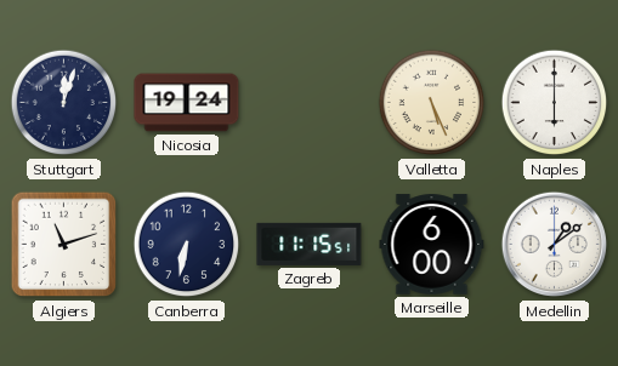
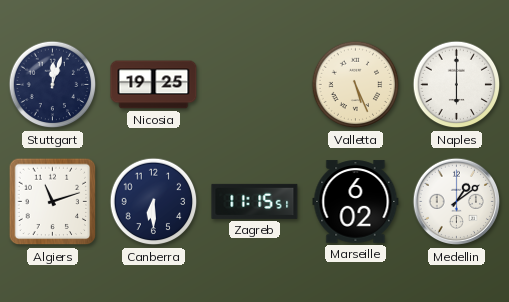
Nicosia: 19:24 -> 19:25 (154, 85)
Canberra: 6:32 -> 6:30 (154, 202)
Marseille: 6:00 -> 6:02 (356, 202)
